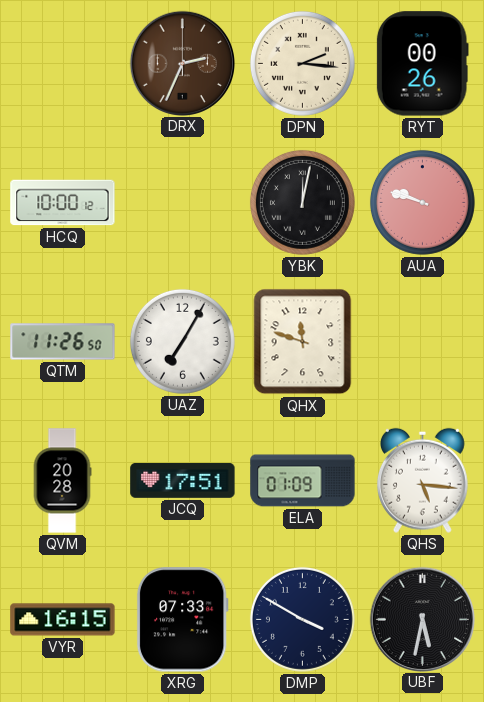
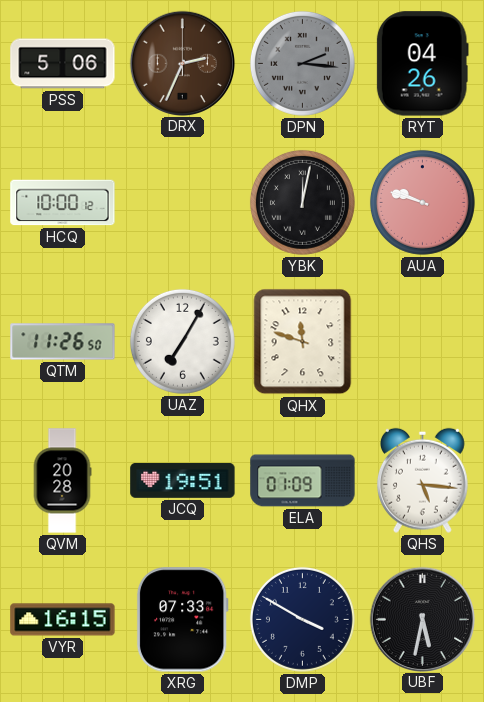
PSS: none -> 5:06 (63, 64)
DPN dial: cream -> grey (302, 63)
RYT: 00:26 -> 04:26 (422, 64)
JCQ: 17:51 -> 19:51 (183, 480)
